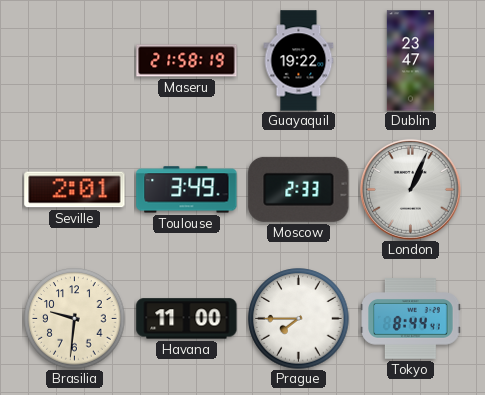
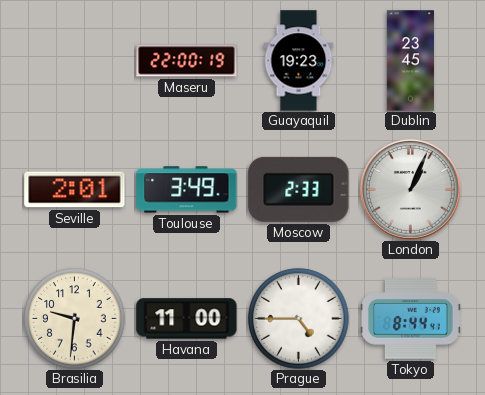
Maseru: 21:58 -> 22:00 (187, 61)
Guayaquil: 19:22 -> 19:23 (299, 61)
Dublin: 23:47 -> 23:45 (410, 61)
Prague: 7:45 -> 4:45 (299, 319)
